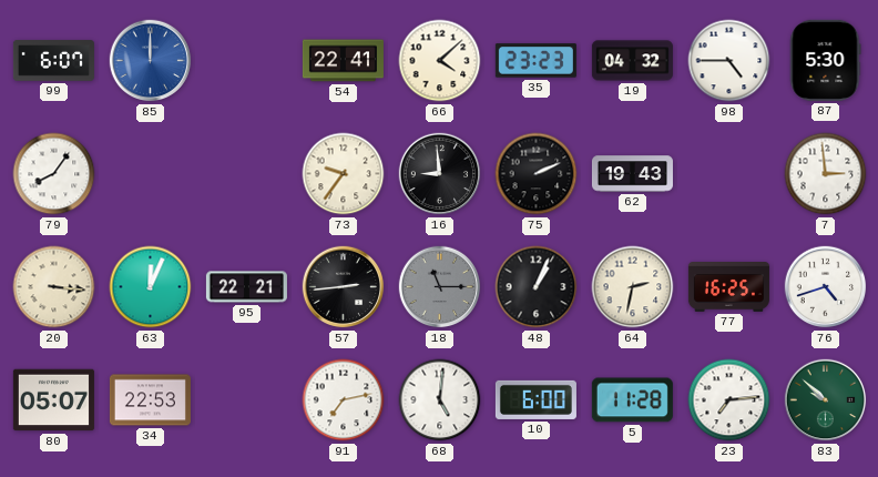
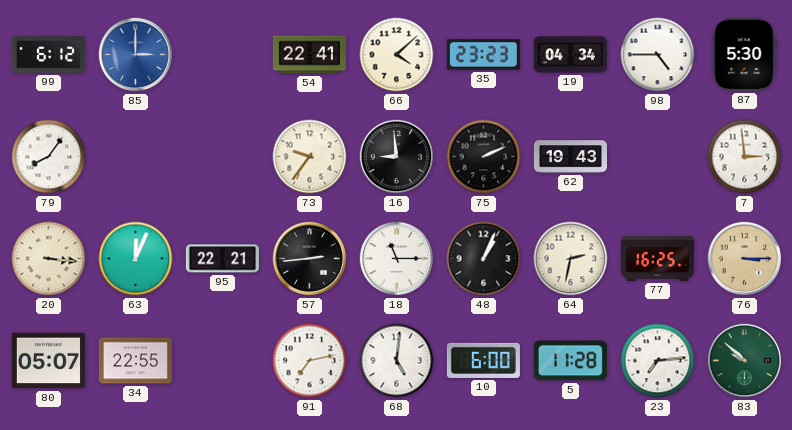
99: 6:07 -> 6:12 (48, 55)
85: 12:00 -> 3:00 (136, 55)
19: 04:32 -> 04:34 (570, 55)
18 dial: grey -> white (397, 259)
76: 4:42 -> 3:15 (745, 259)
76 dial: white -> champagne (745, 259)
34: 22:53 -> 22:55 (135, 361)
